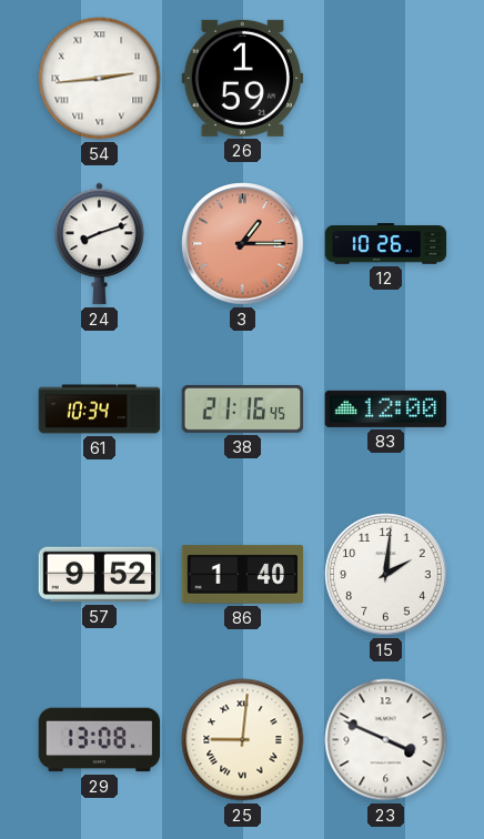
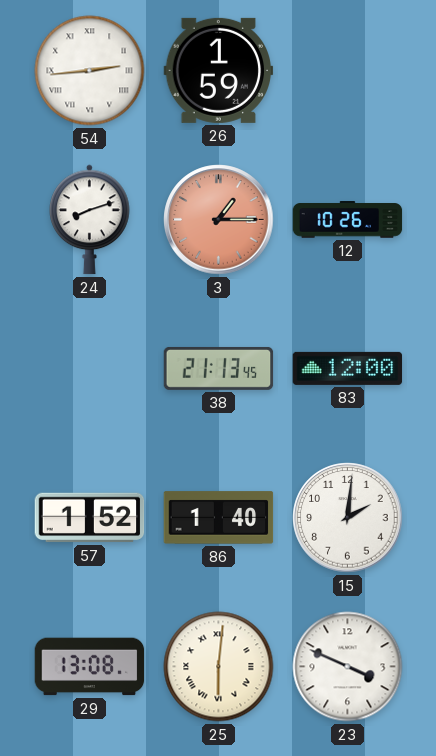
61: 10:34 -> none (100, 410)
38: 21:16 -> 21:13 (219, 368)
57: 9:52 -> 1:52 (90, 518)
25: 9:01 -> 6:01 (219, 667)
